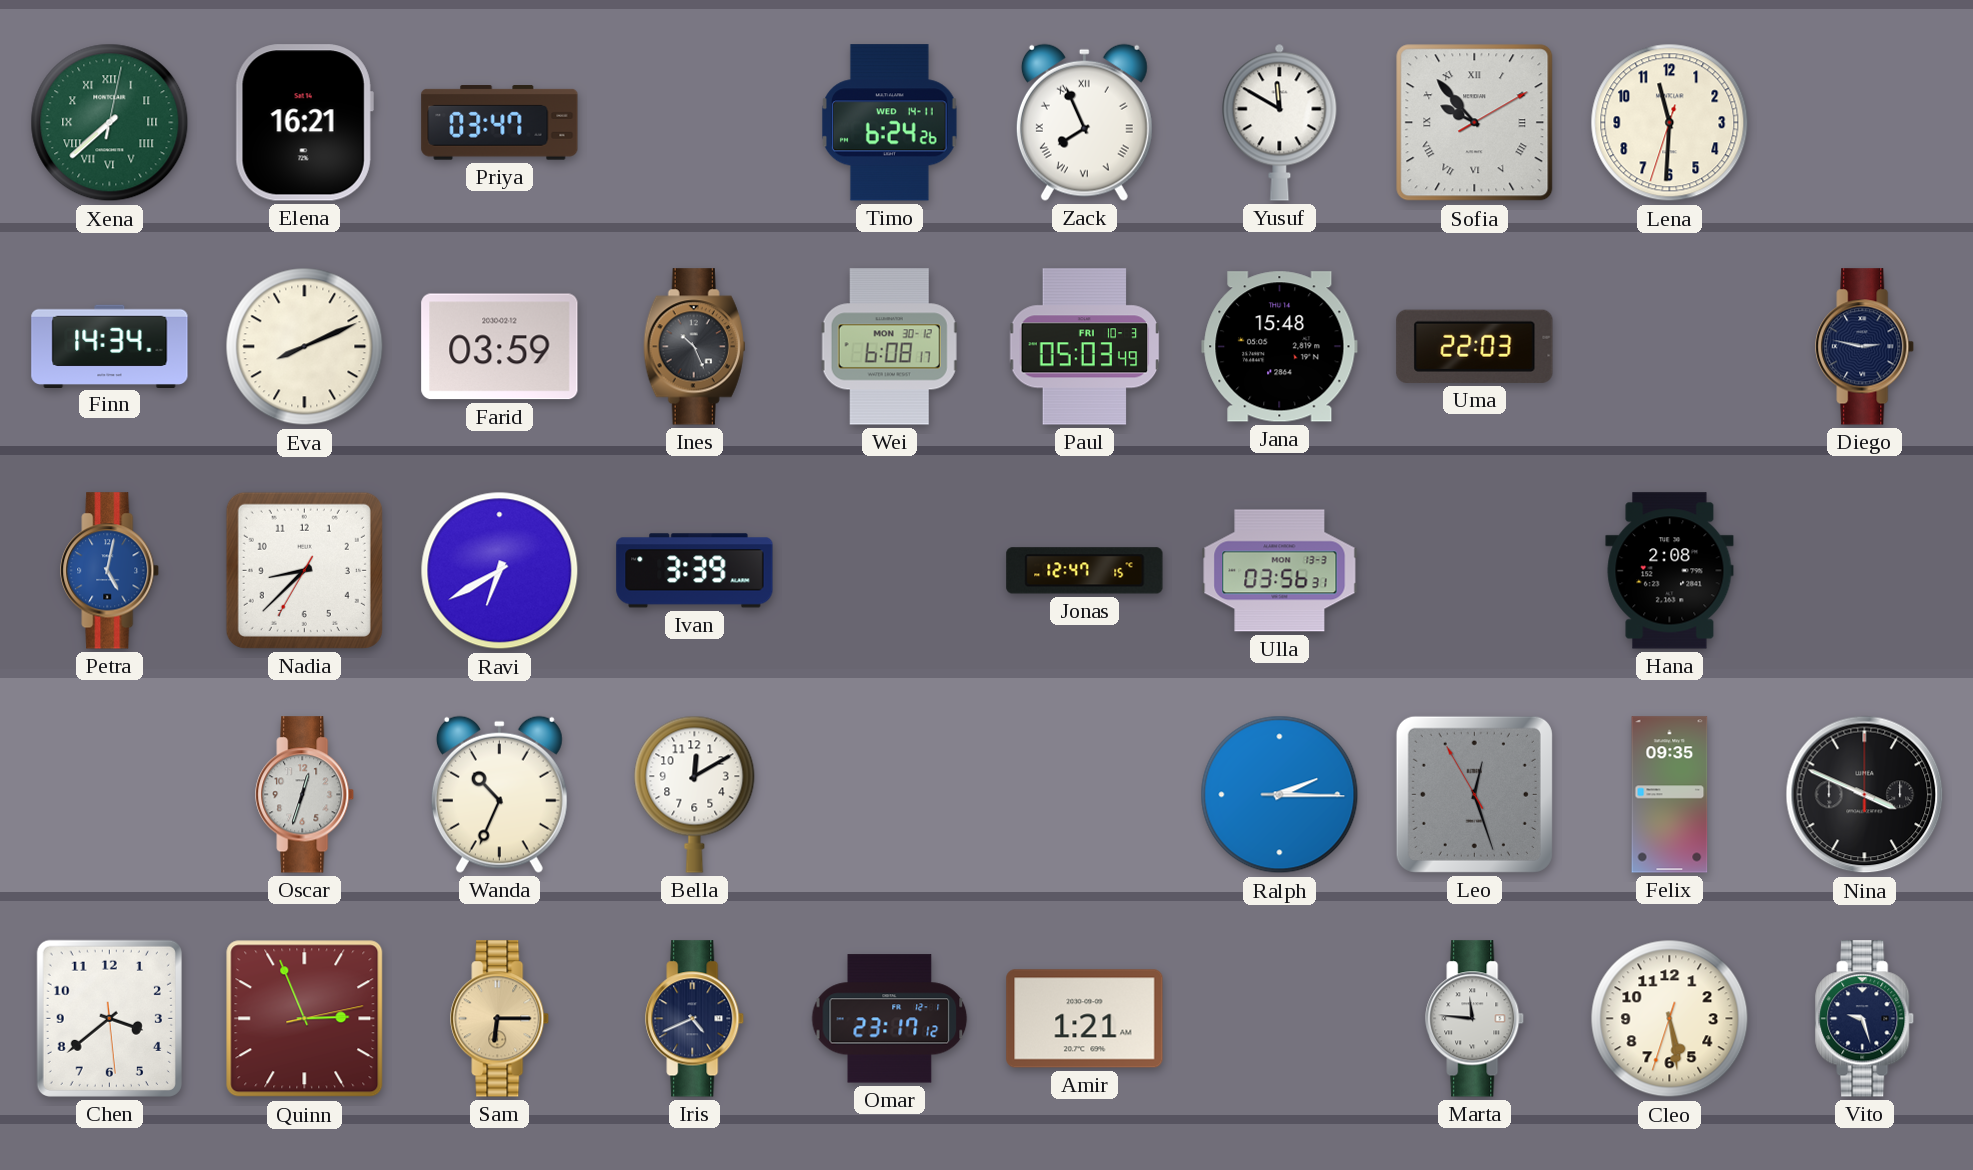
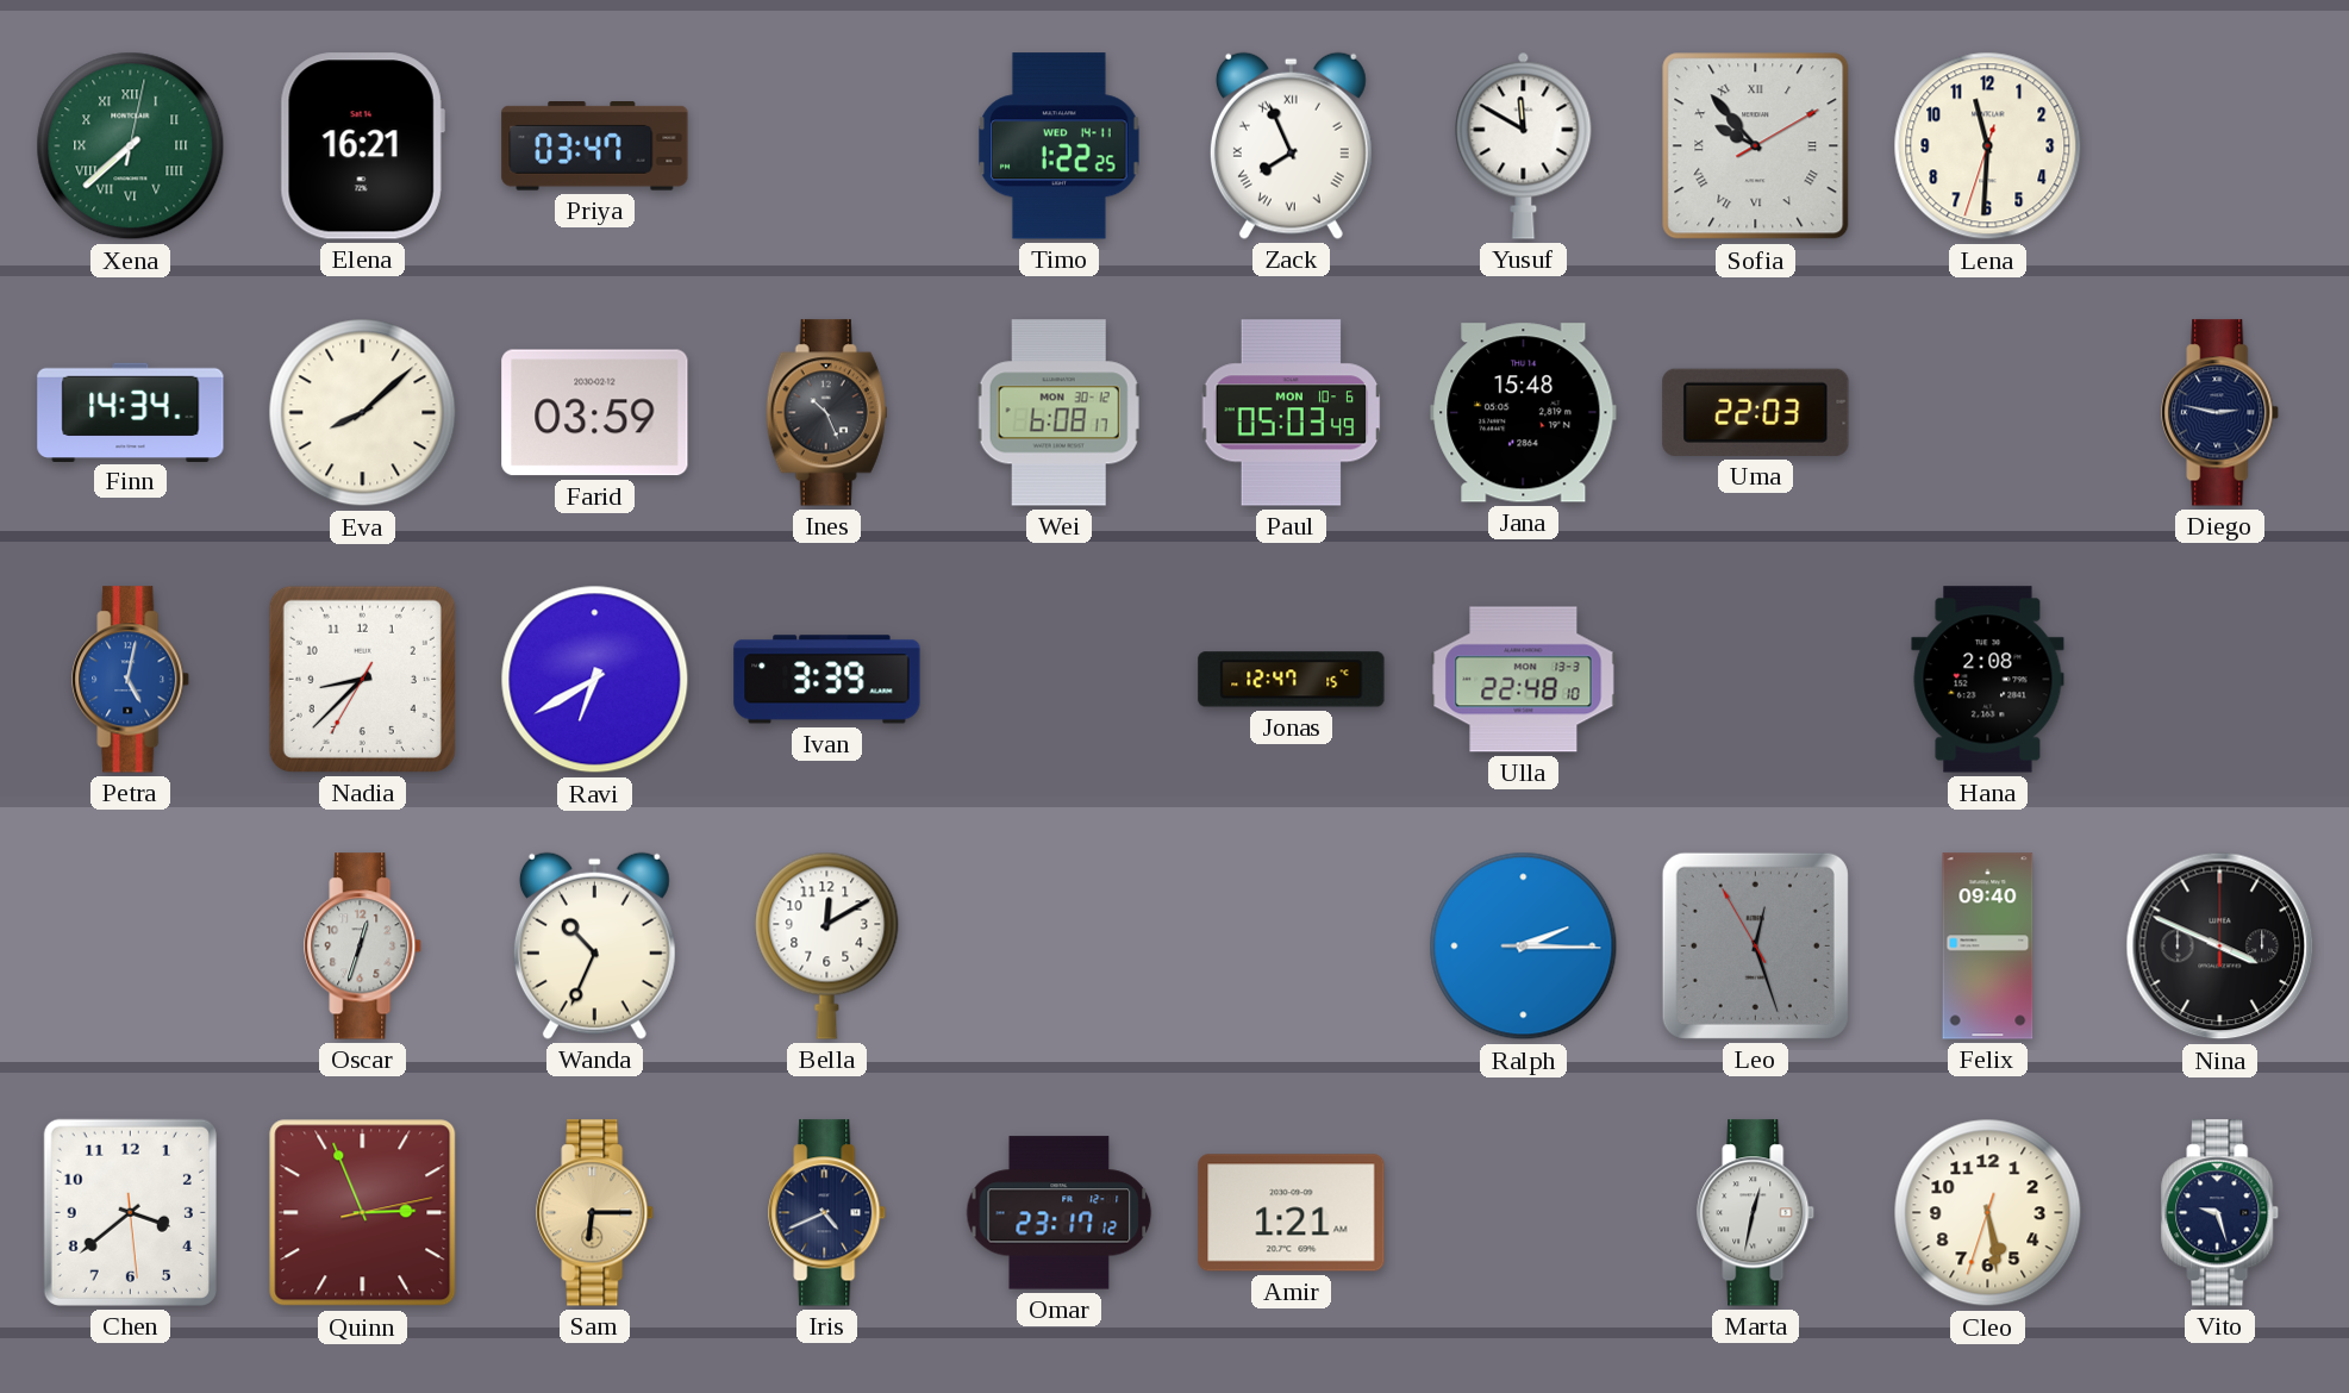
Timo: 6:24 -> 1:22 (1060, 146)
Eva: 8:11 -> 8:08 (363, 413)
Paul date: FRI 10-3 -> MON 10-6 (1292, 413)
Ulla: 03:56 -> 22:48 (1524, 680)
Felix: 09:35 -> 09:40 (1988, 947)
Marta: 11:46 -> 12:32 (1756, 1213)
